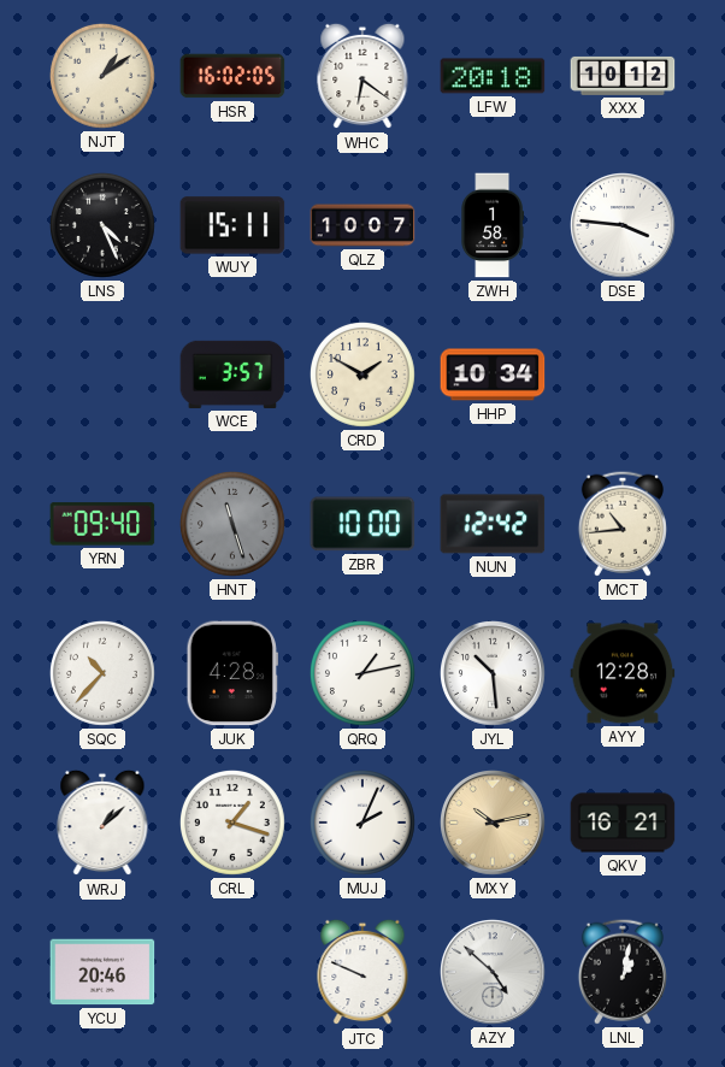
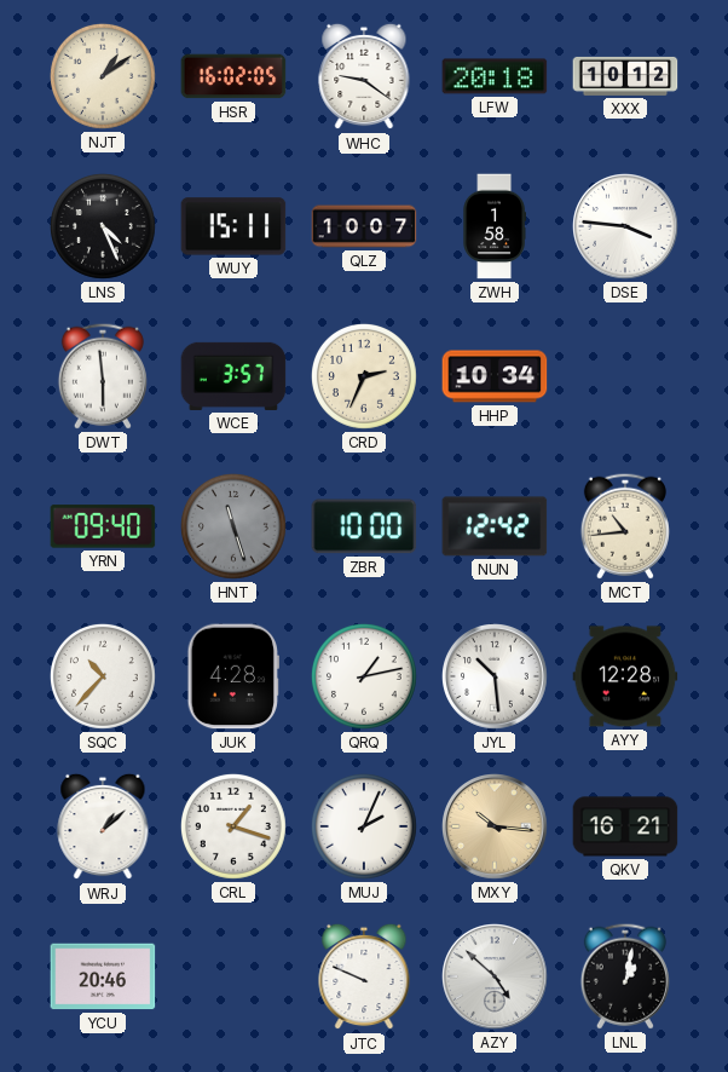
WHC: 6:21 -> 9:21 (364, 76)
DWT: none -> 5:59 (103, 376)
CRD: 1:50 -> 2:34 (364, 376)
MXY: 10:13 -> 10:16 (496, 828)
